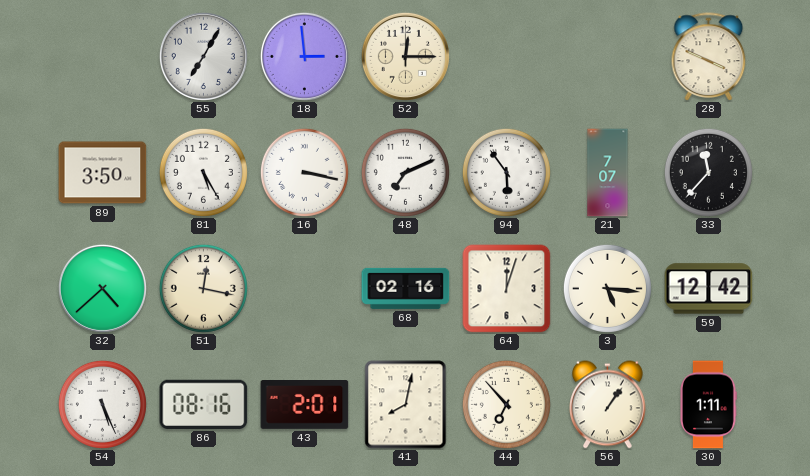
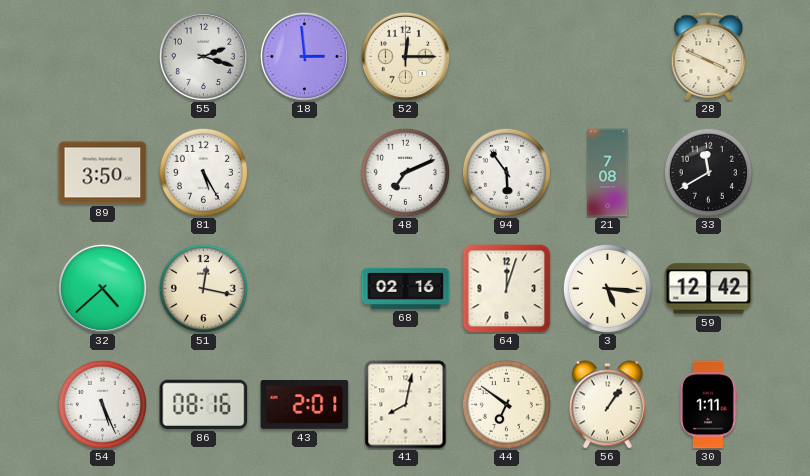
55: 7:05 -> 2:18 (203, 56)
16: 3:17 -> none (304, 172)
21: 7:07 -> 7:08 (608, 173)
33: 11:37 -> 11:40 (708, 172)
44: 6:53 -> 6:51 (506, 404)
